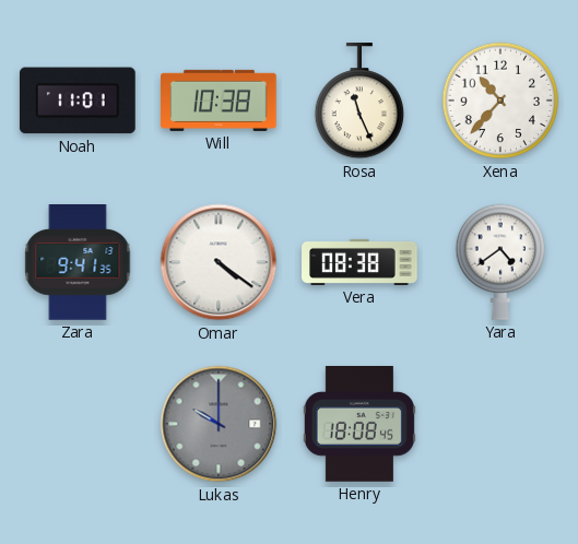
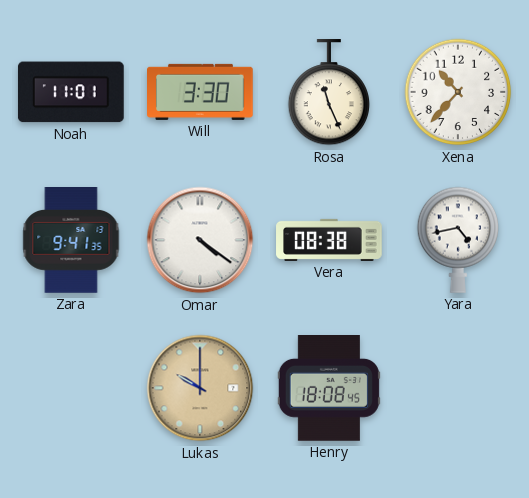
Will: 10:38 -> 3:30 (201, 92)
Yara: 4:39 -> 4:43 (457, 240)
Lukas dial: grey -> champagne (200, 388)
